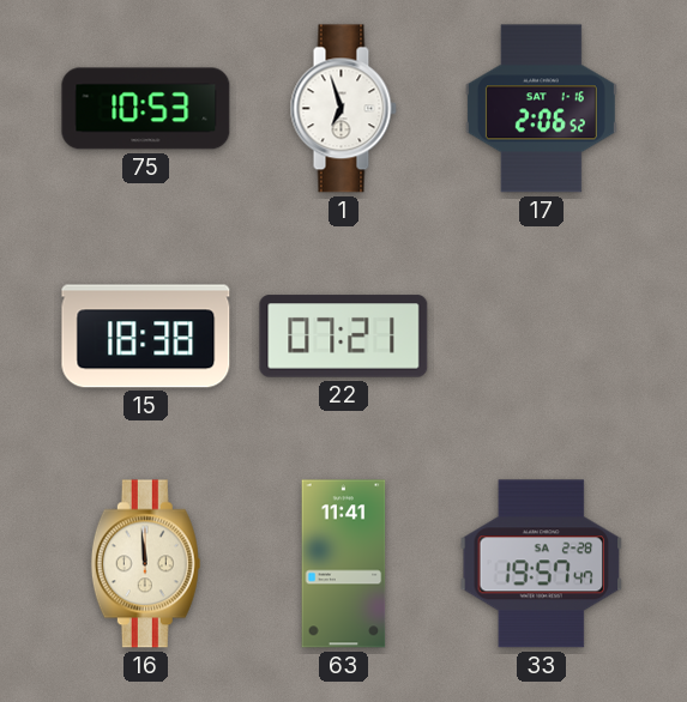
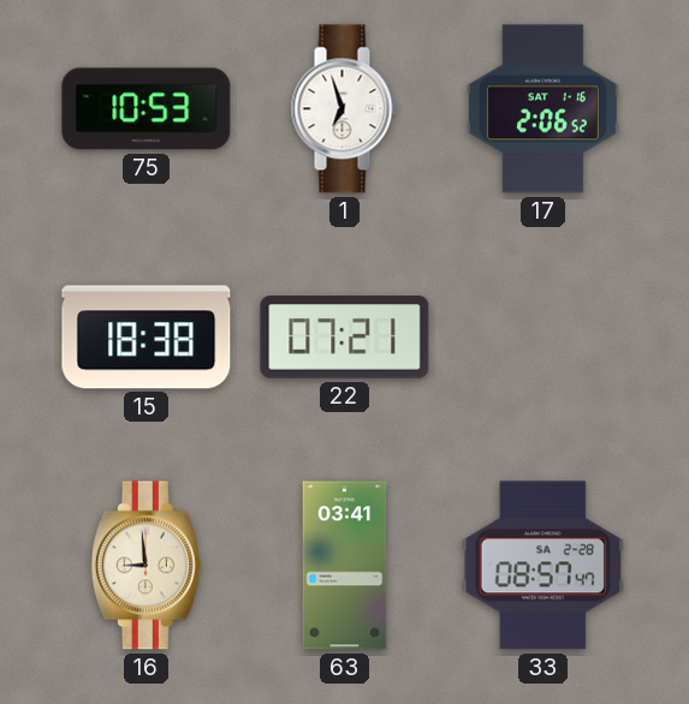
16: 11:59 -> 8:59 (145, 566)
63: 11:41 -> 03:41 (345, 566)
33: 19:57 -> 08:57 (544, 566)
